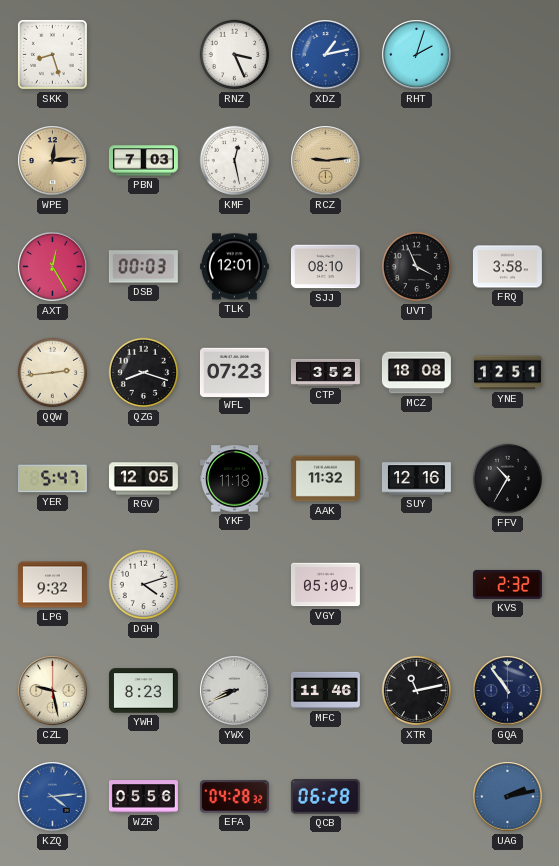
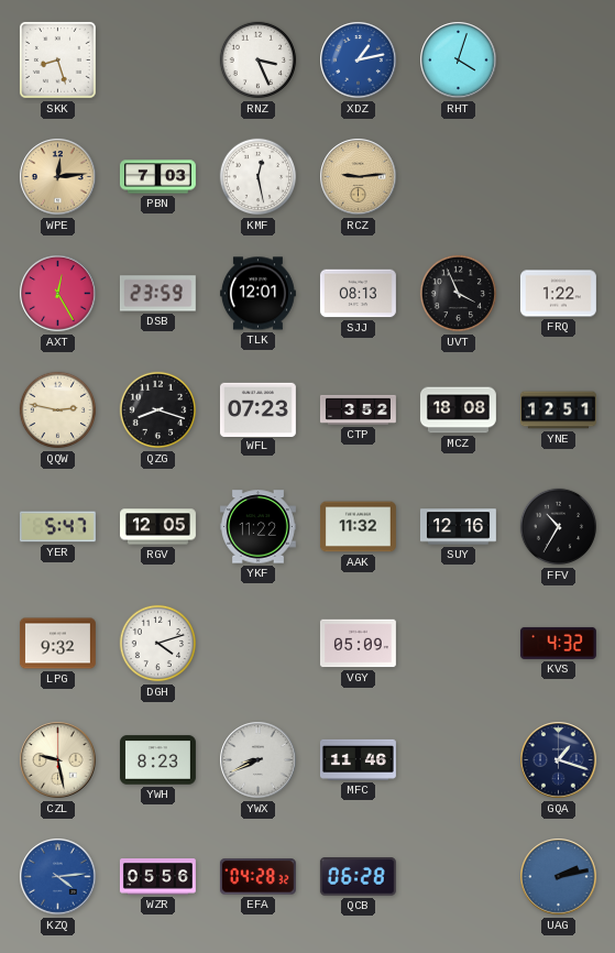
RHT: 2:03 -> 4:03 (459, 61)
DSB: 00:03 -> 23:59 (157, 294)
SJJ: 08:10 -> 08:13 (358, 294)
FRQ: 3:58 -> 1:22 (558, 294)
QQW: 2:44 -> 2:47 (58, 410)
YKF: 11:18 -> 11:22 (257, 527)
KVS: 2:32 -> 4:32 (558, 643)
XTR: 11:13 -> none (417, 691)
GQA: 10:54 -> 1:18 (559, 760)
